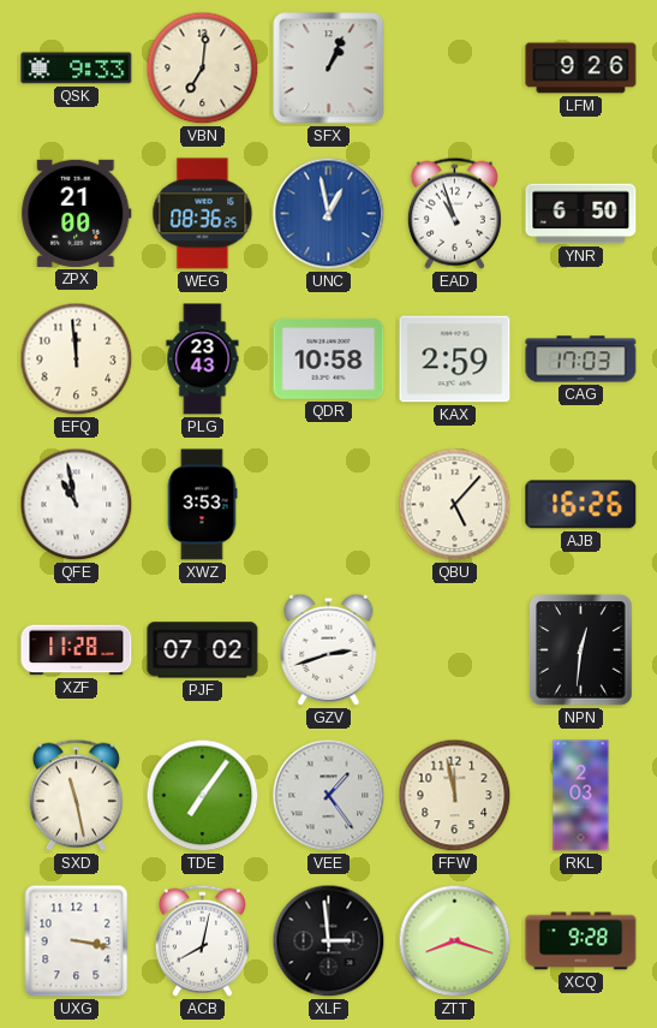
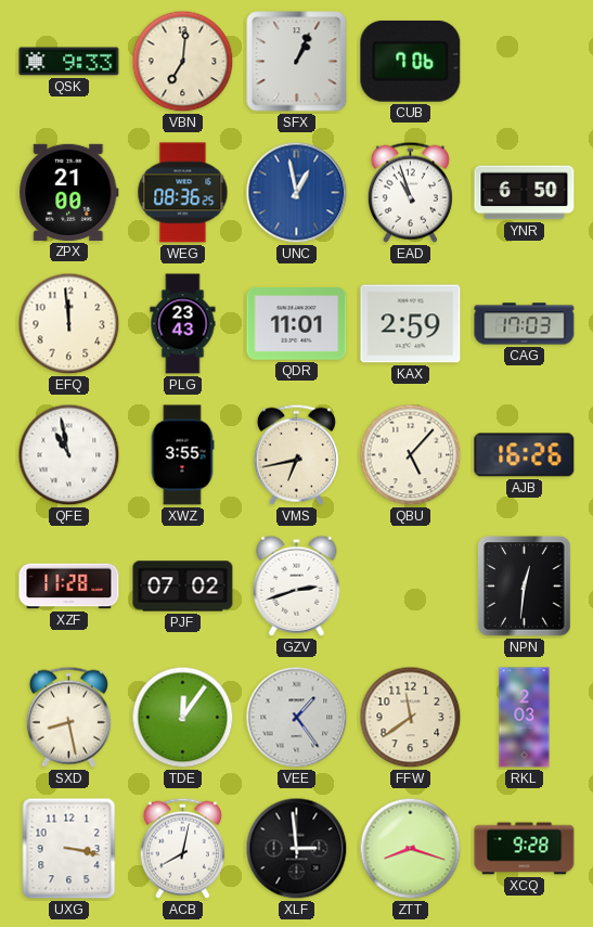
CUB: none -> 7:06 (411, 61)
LFM: 9:26 -> none (581, 69)
QDR: 10:58 -> 11:01 (297, 324)
XWZ: 3:53 -> 3:55 (182, 455)
VMS: none -> 6:43 (296, 454)
SXD: 11:28 -> 8:28 (68, 717)
TDE: 7:06 -> 12:06 (183, 718)
FFW: 11:58 -> 11:39 (411, 718)
